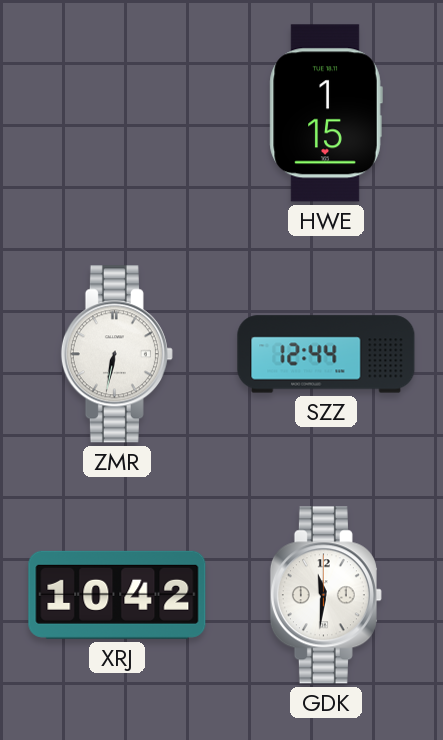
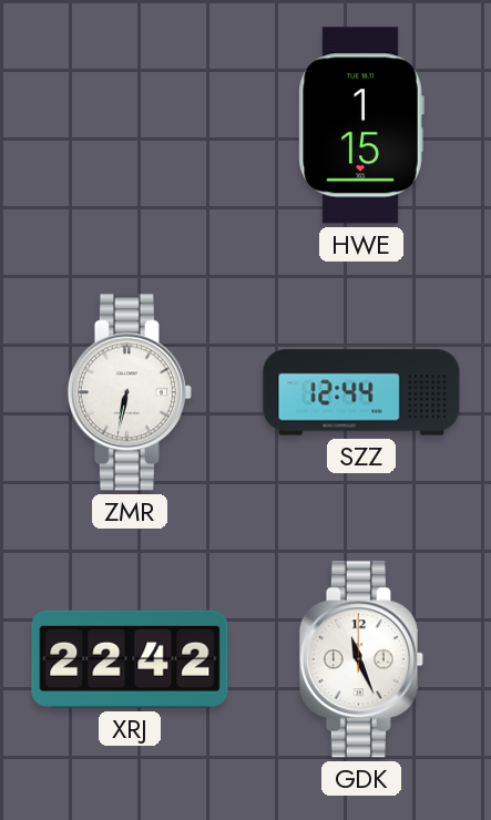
XRJ: 10:42 -> 22:42 (130, 659)
GDK: 11:31 -> 11:26 (361, 659)
